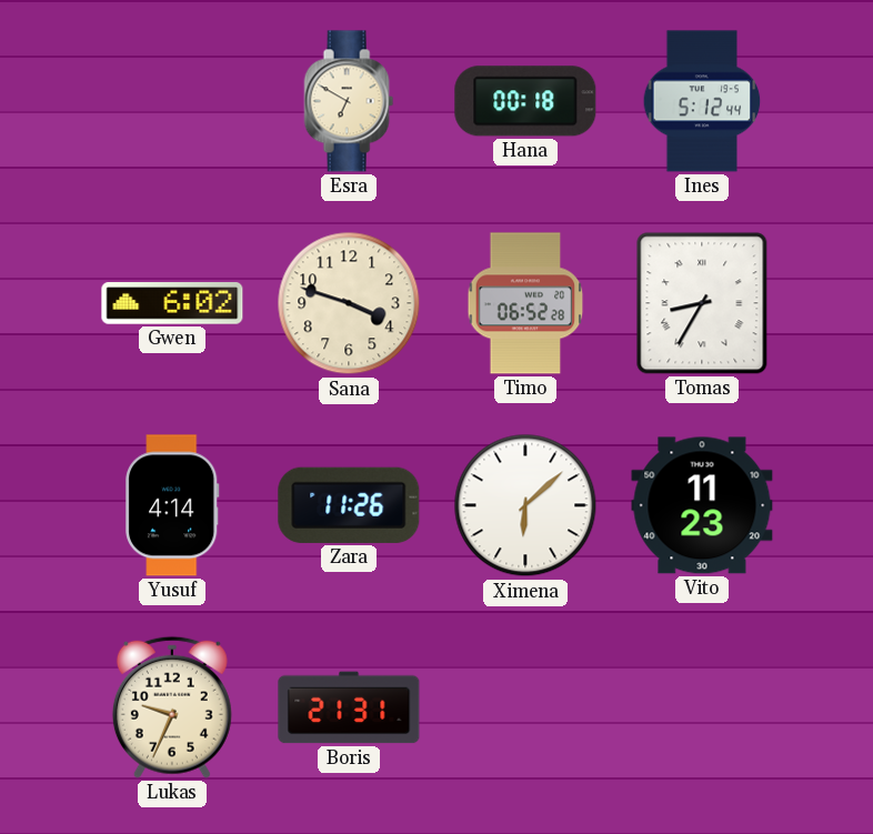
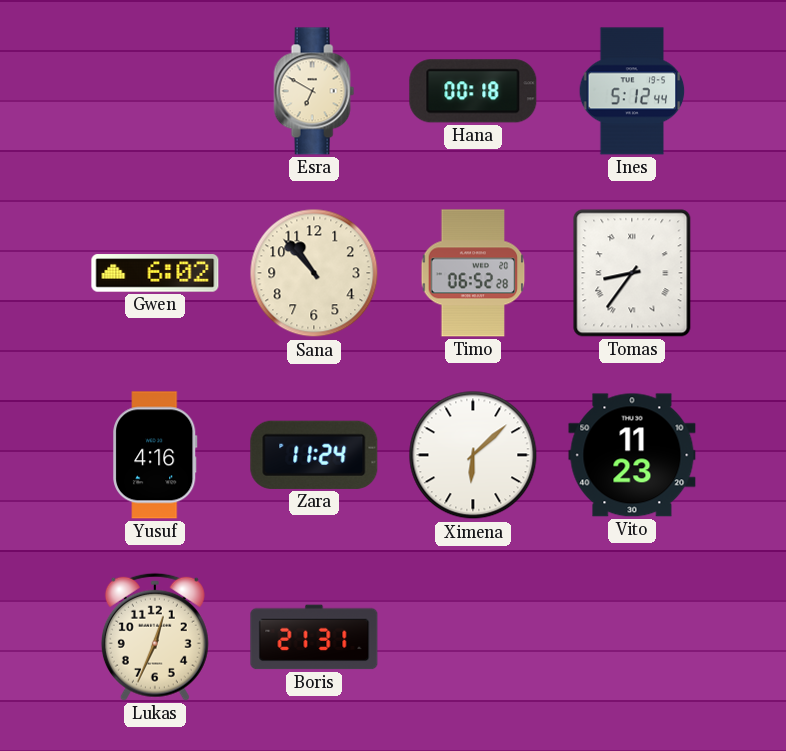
Sana: 3:48 -> 10:53 (314, 273)
Tomas: 8:35 -> 8:36 (632, 273)
Yusuf: 4:14 -> 4:16 (155, 455)
Zara: 11:26 -> 11:24 (314, 455)
Lukas: 9:34 -> 12:34 (155, 637)
